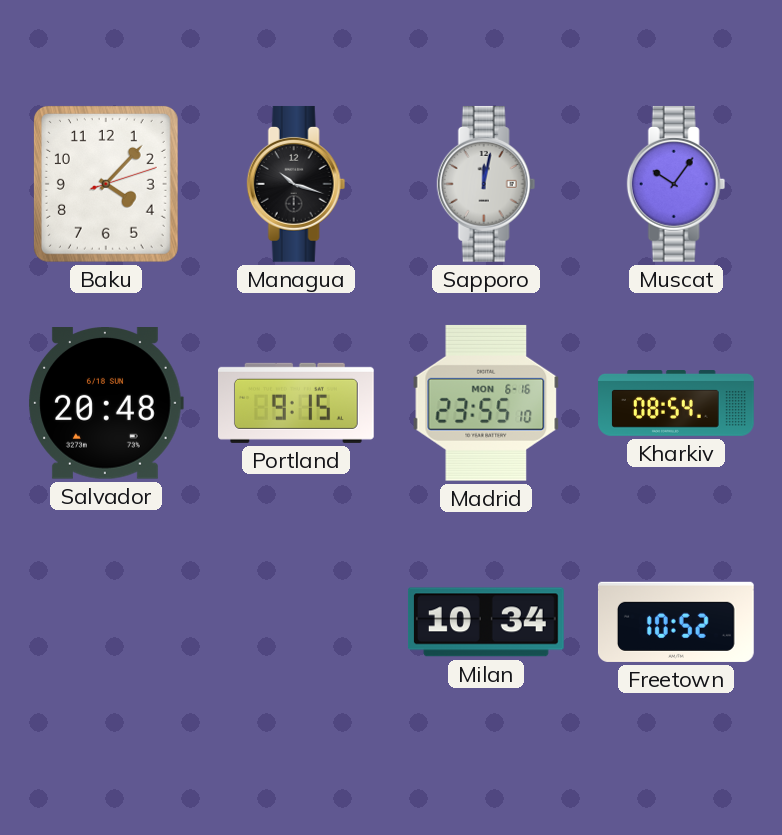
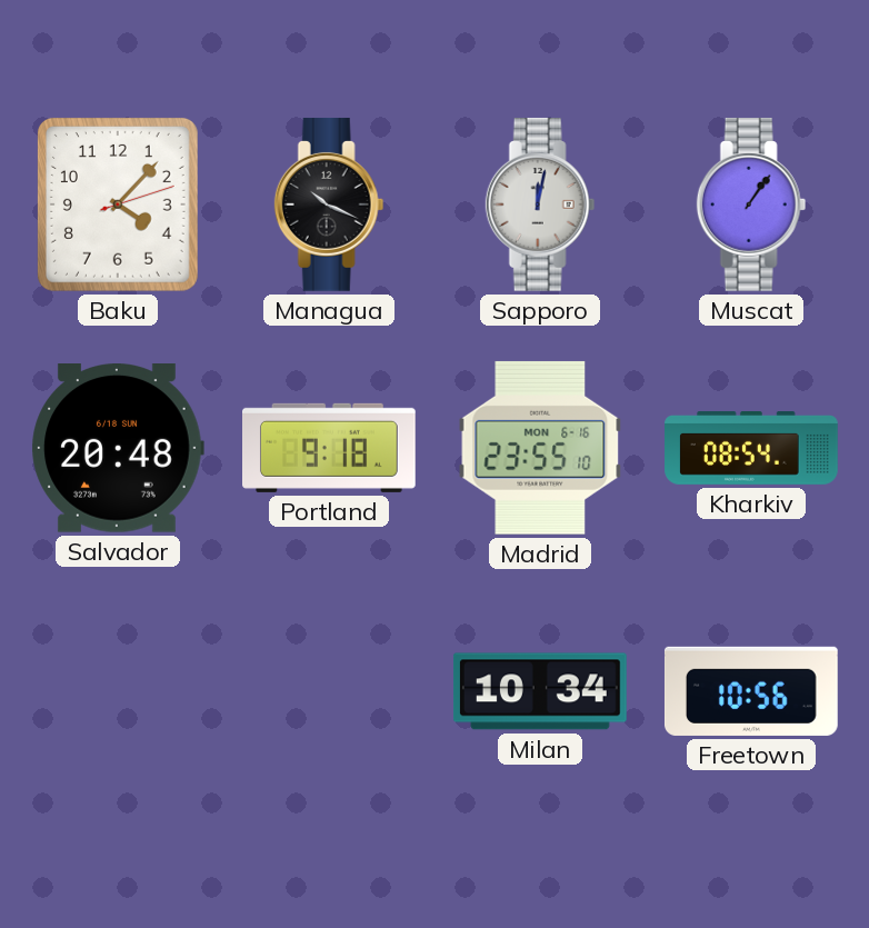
Managua: 10:18 -> 10:19 (329, 204)
Muscat: 10:06 -> 1:06 (751, 204)
Portland: 9:15 -> 9:18 (330, 448)
Freetown: 10:52 -> 10:56 (751, 691)
